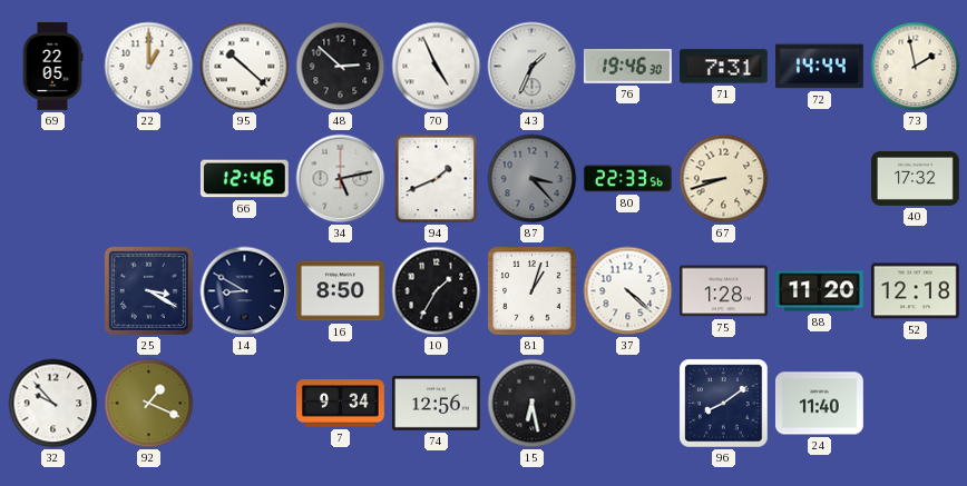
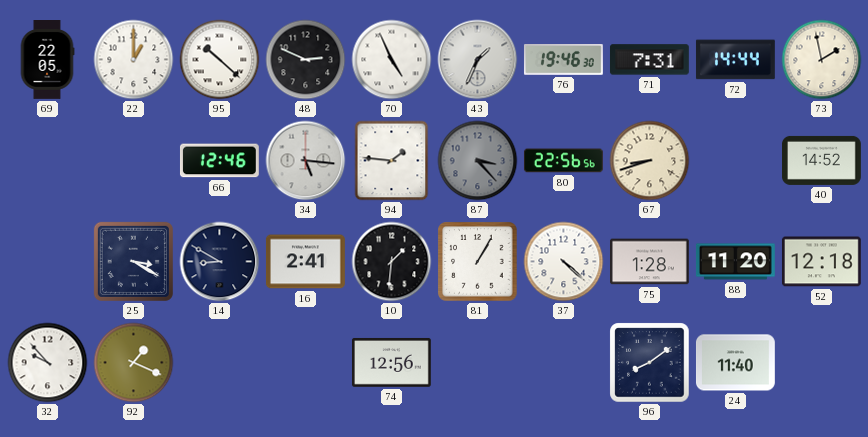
48: 2:52 -> 2:49 (306, 60)
34: 5:13 -> 5:16 (306, 161)
94: 1:41 -> 1:46 (392, 161)
80: 22:33 -> 22:56 (563, 161)
40: 17:32 -> 14:52 (822, 160)
16: 8:50 -> 2:41 (306, 262)
10: 1:35 -> 1:31 (392, 262)
81: 1:03 -> 1:05 (478, 262)
7: 9:34 -> none (340, 404)
15: 6:28 -> none (533, 404)
